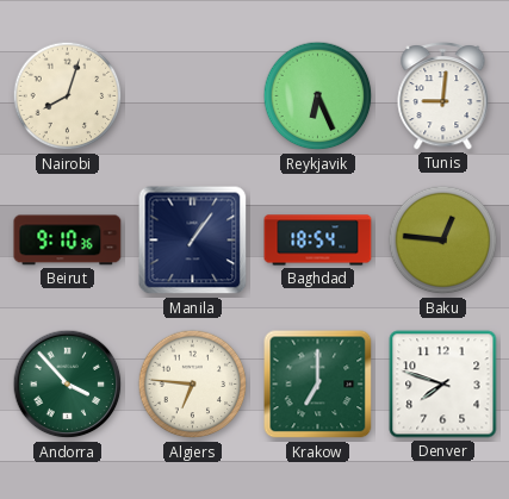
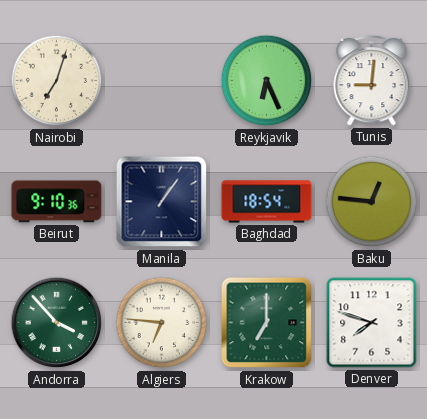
Nairobi: 8:03 -> 7:03 (57, 81)
